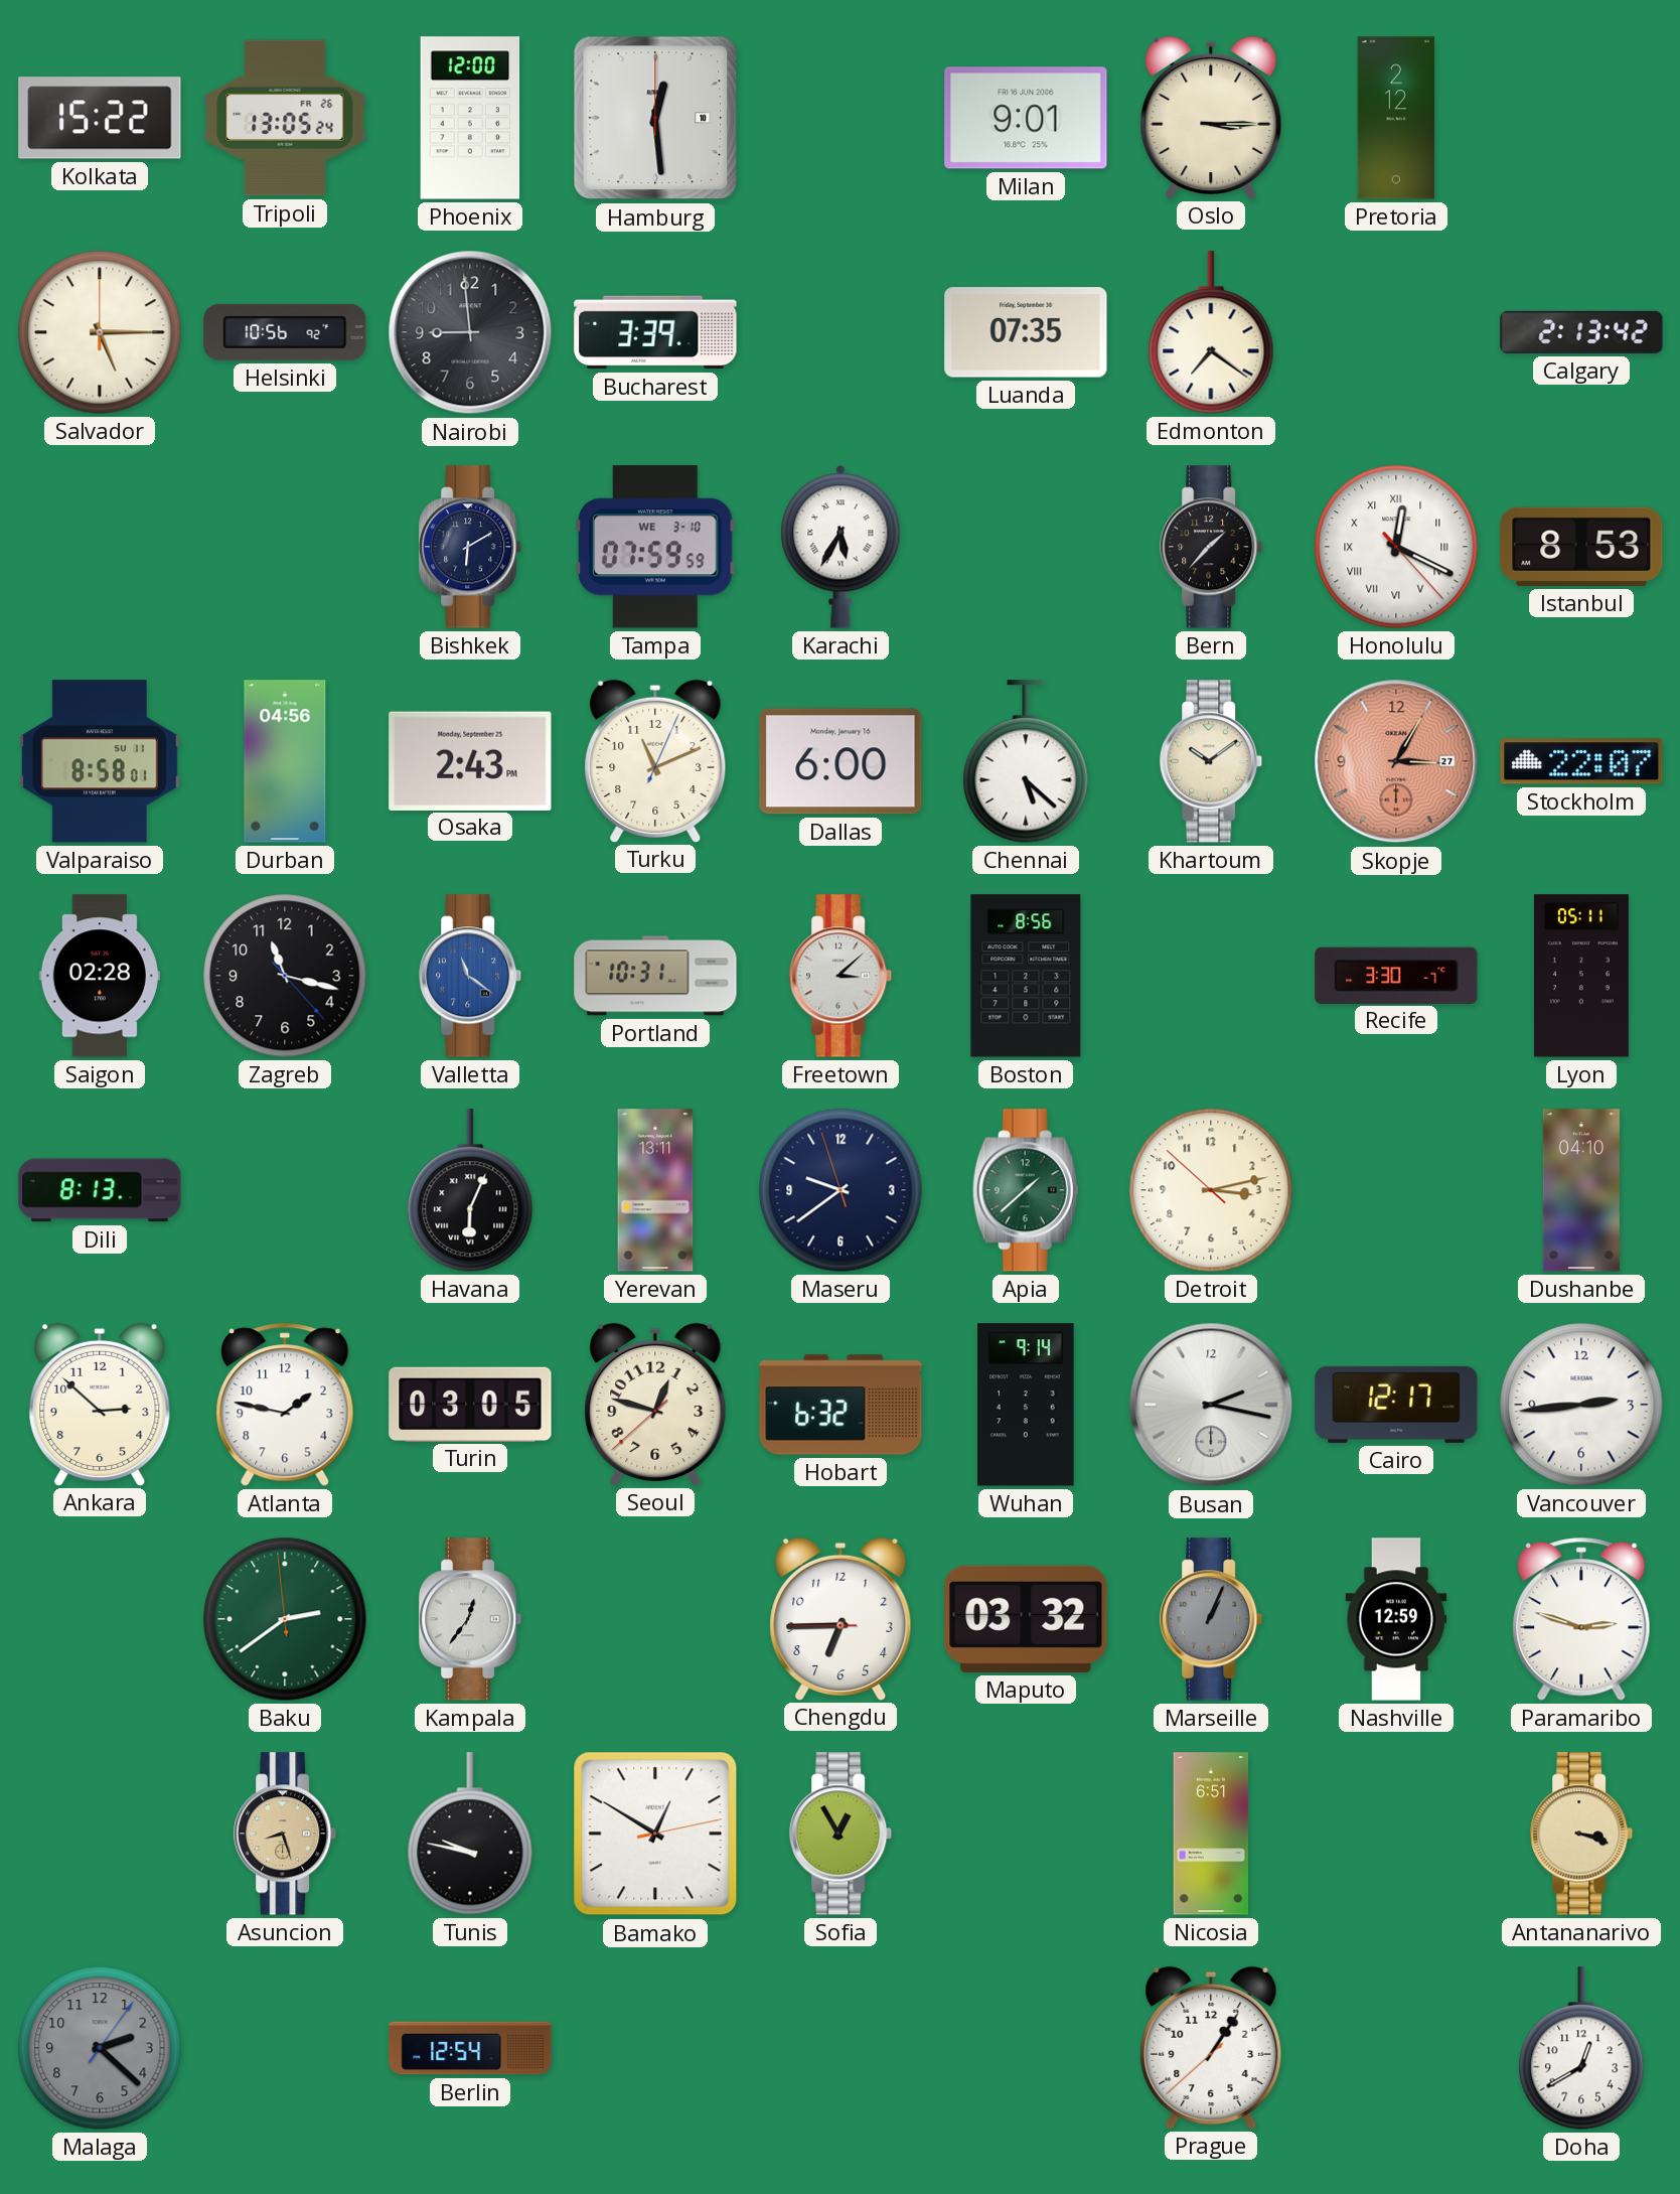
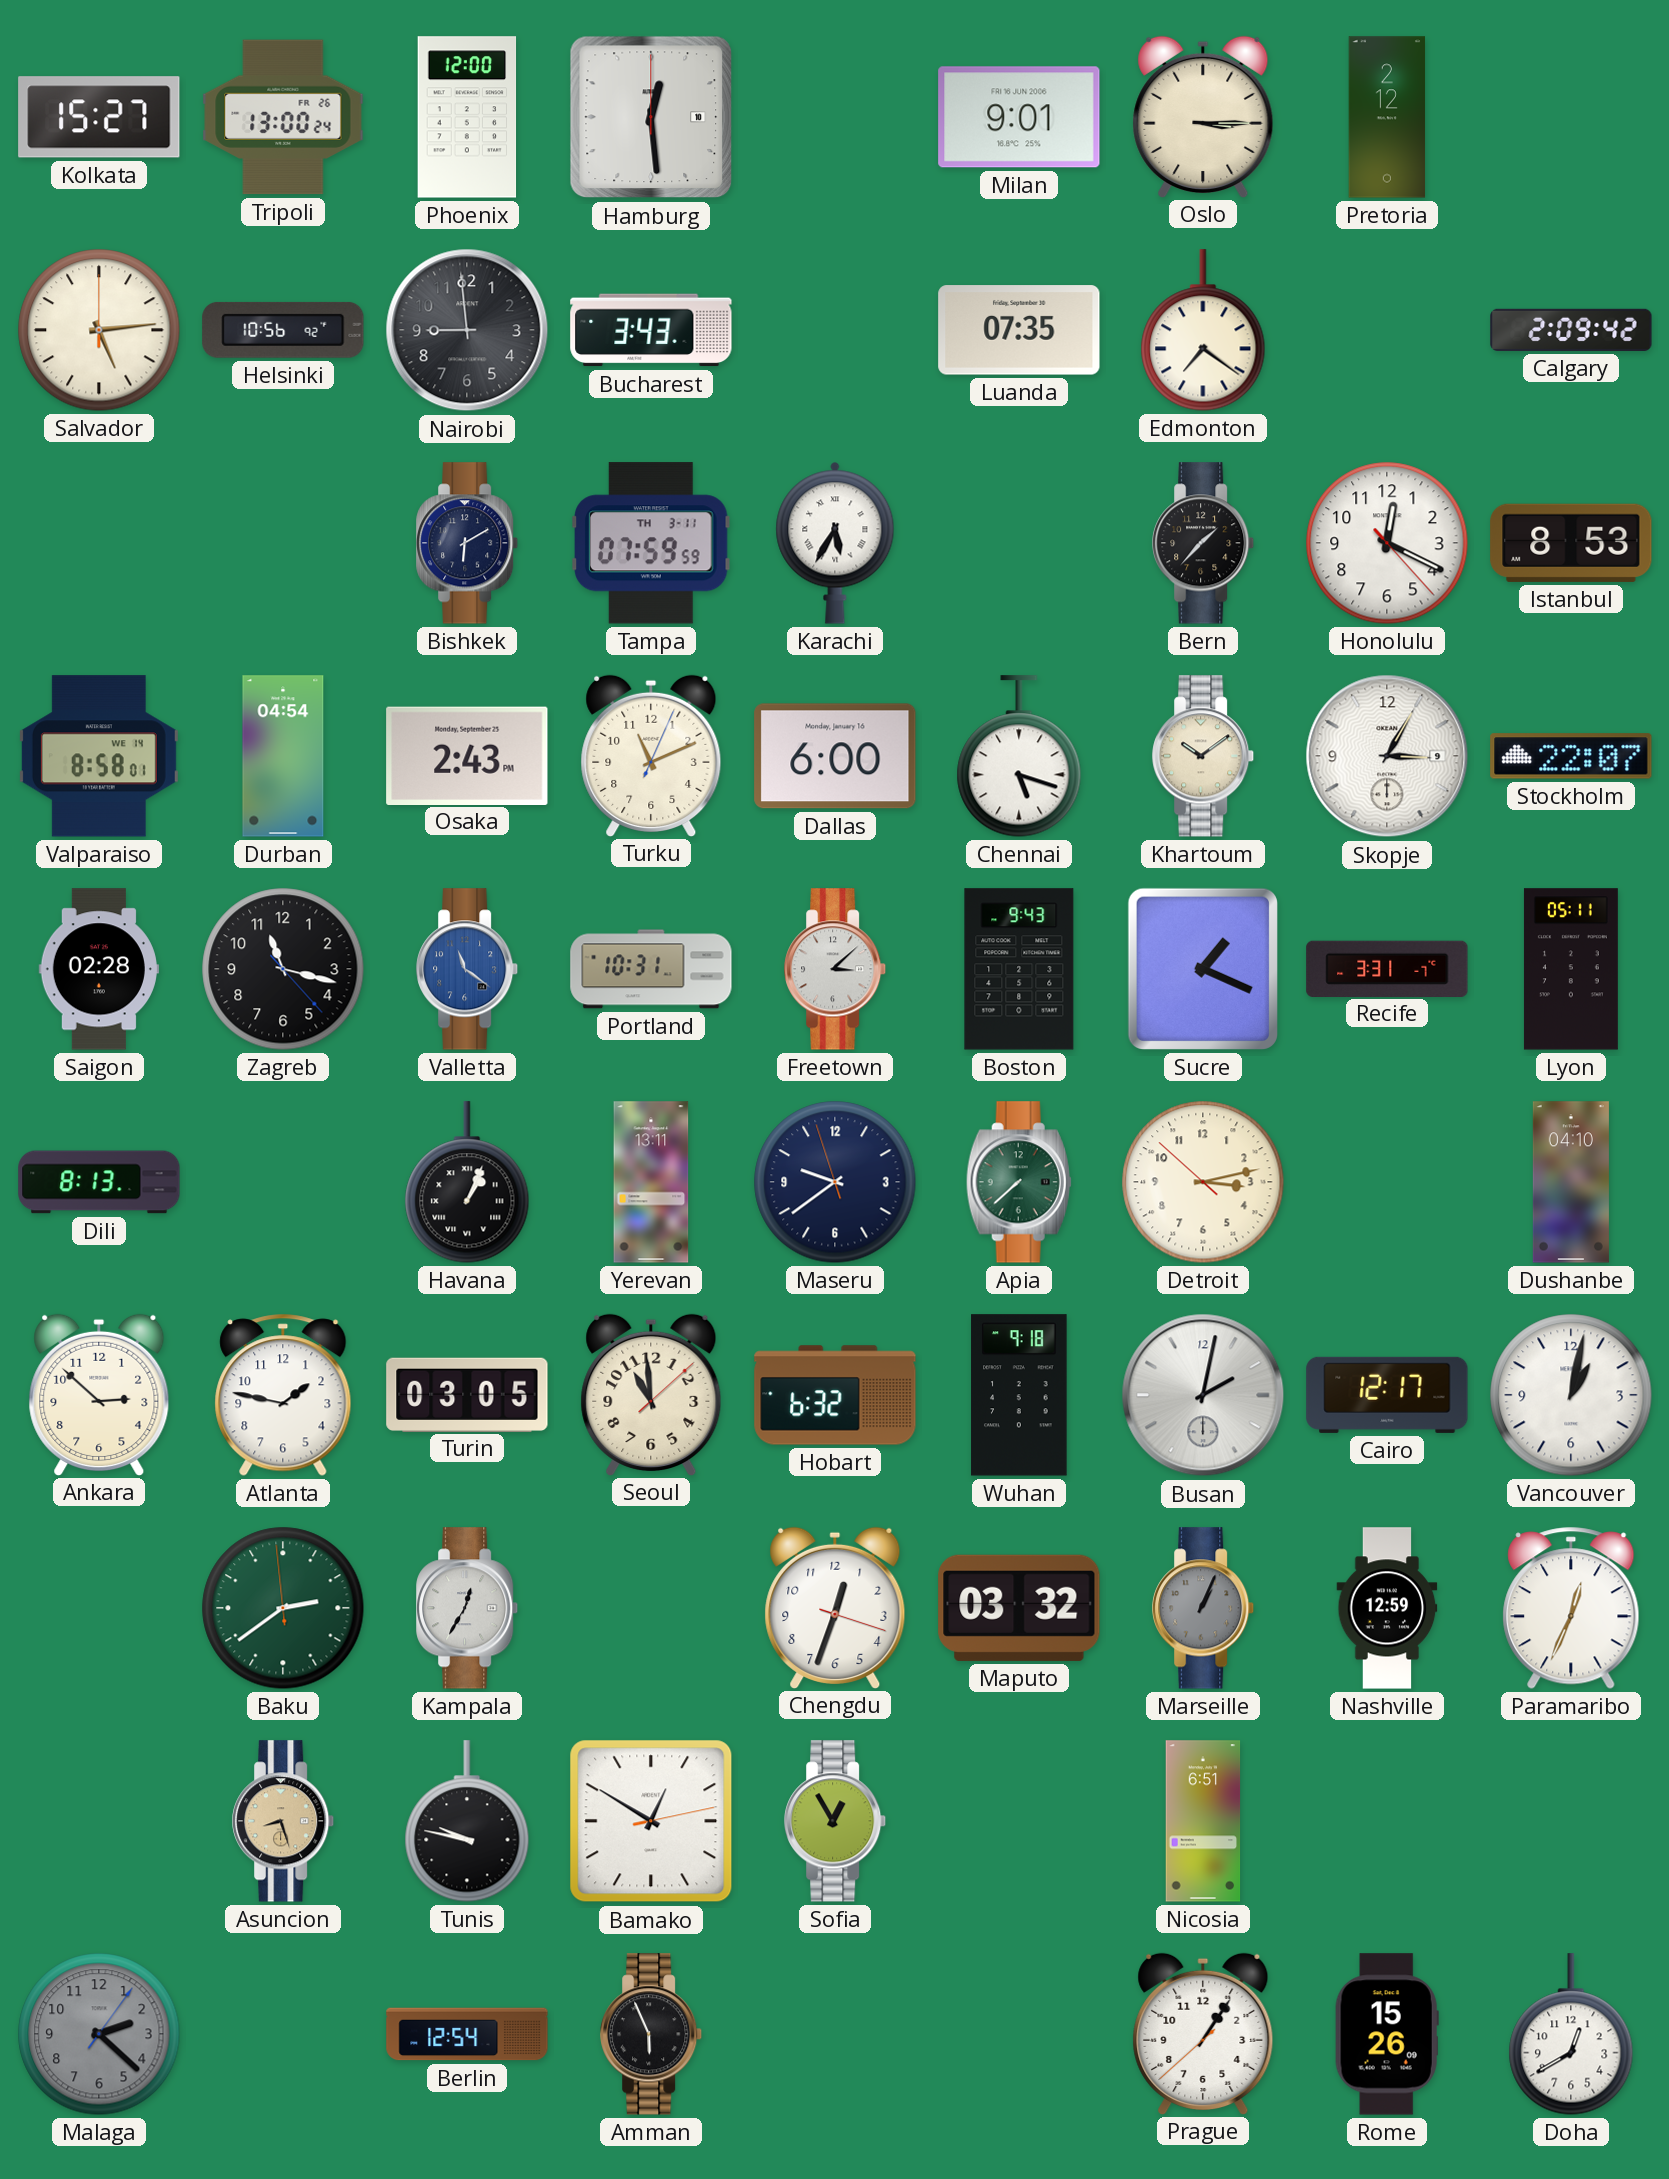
Kolkata: 15:22 -> 15:27 (99, 117)
Tripoli: 13:05 -> 13:00 (283, 117)
Salvador: 5:15 -> 5:14 (99, 330)
Bucharest: 3:39 -> 3:43 (651, 330)
Calgary: 2:13 -> 2:09 (1571, 330)
Tampa date: WE 3-10 -> TH 3-11 (651, 543)
Honolulu numerals: Roman -> Arabic (1387, 543)
Valparaiso date: SU 11 -> WE 14 (99, 756)
Durban: 04:56 -> 04:54 (283, 756)
Chennai: 5:22 -> 5:18 (1019, 756)
Skopje date: 27 -> 9 (1387, 756)
Skopje dial: salmon -> white (1387, 756)
Boston: 8:56 -> 9:43 (1019, 969)
Sucre: none -> 1:19 (1203, 969)
Recife: 3:30 -> 3:31 (1387, 968)
Havana: 6:04 -> 1:04 (467, 1182)
Apia: 1:38 -> 7:38 (1019, 1182)
Seoul: 12:47 -> 10:59 (651, 1394)
Wuhan: 9:14 -> 9:18 (1019, 1395)
Busan: 2:17 -> 2:02 (1203, 1395)
Vancouver: 2:44 -> 1:02 (1571, 1395)
Kampala: 12:36 -> 12:35 (468, 1608)
Chengdu: 6:44 -> 12:33 (835, 1607)
Paramaribo: 2:48 -> 12:34 (1571, 1608)
Antananarivo: 3:18 -> none (1582, 1834)
Amman: none -> 5:56 (652, 2034)
Rome: none -> 15:26 (1387, 2034)
